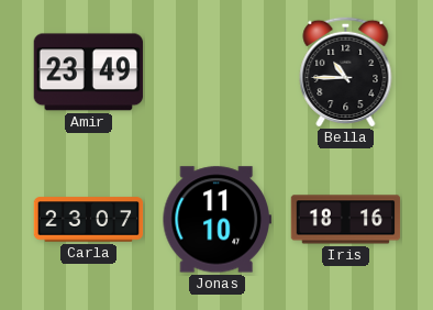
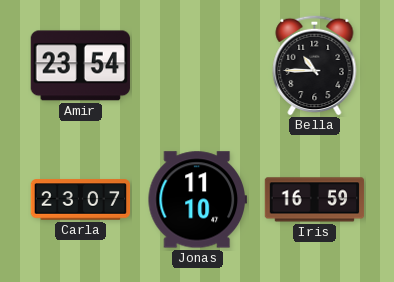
Amir: 23:49 -> 23:54 (80, 66)
Iris: 18:16 -> 16:59 (315, 200)
